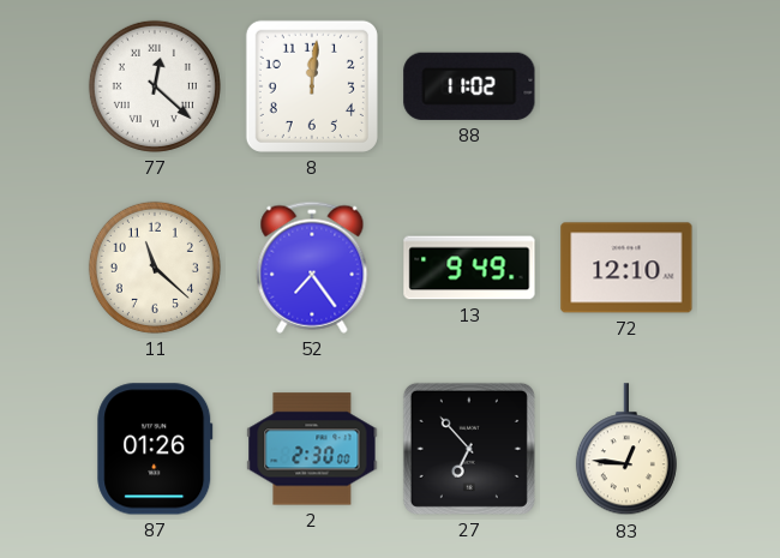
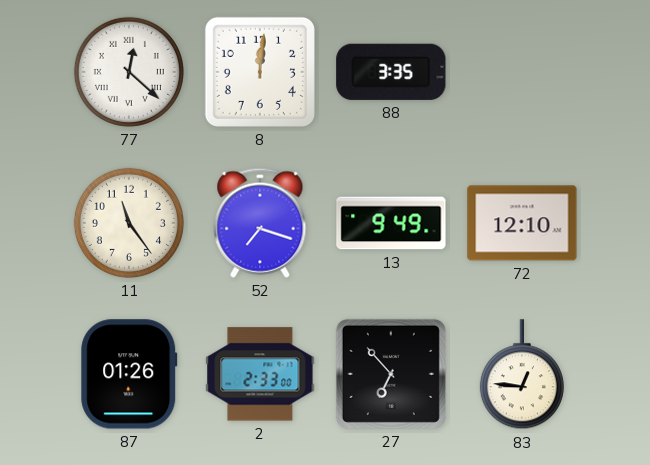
88: 11:02 -> 3:35 (391, 72)
11: 11:22 -> 11:24 (129, 223)
52: 7:24 -> 7:18 (260, 223)
2: 2:30 -> 2:33 (260, 374)
